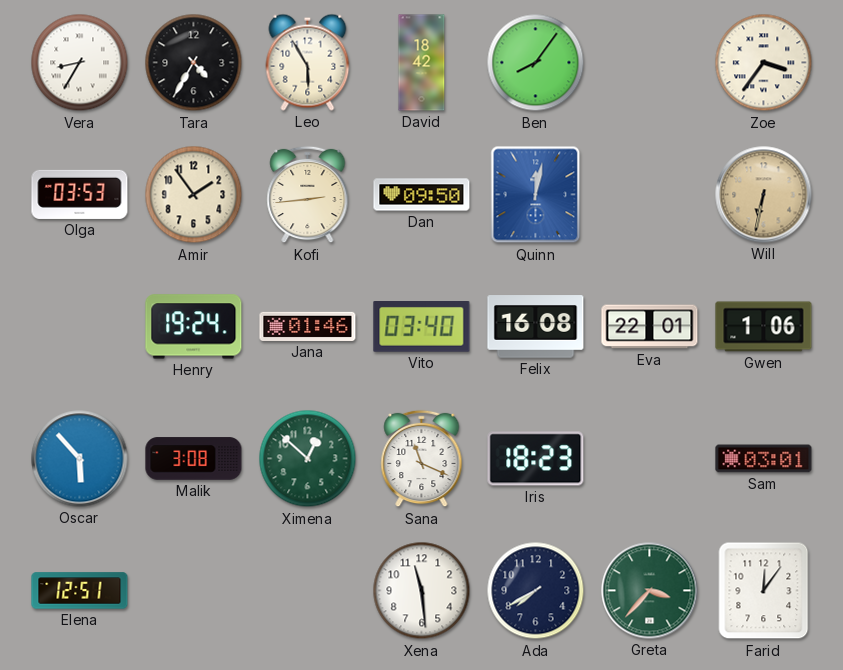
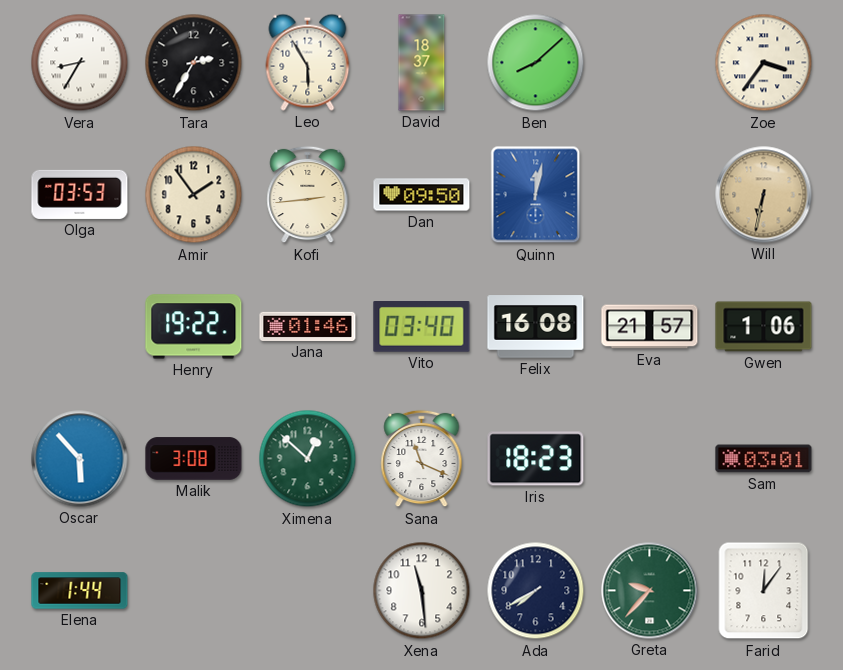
Tara: 4:35 -> 2:35 (194, 63)
David: 18:42 -> 18:37 (422, 63)
Ben: 8:06 -> 8:08 (536, 63)
Henry: 19:24 -> 19:22 (194, 327)
Eva: 22:01 -> 21:57 (650, 327)
Elena: 12:51 -> 1:44 (80, 591)
Greta: 3:37 -> 9:37 (650, 591)
